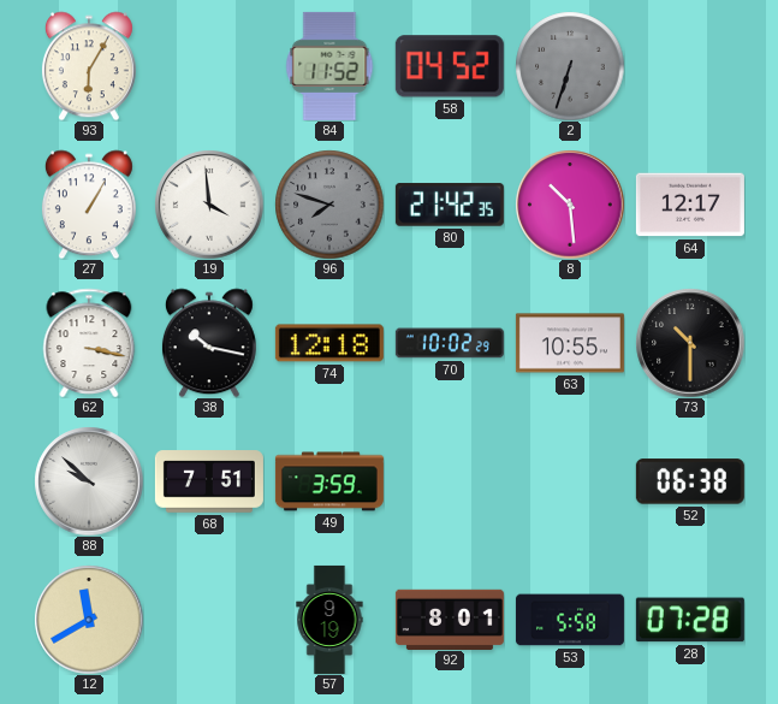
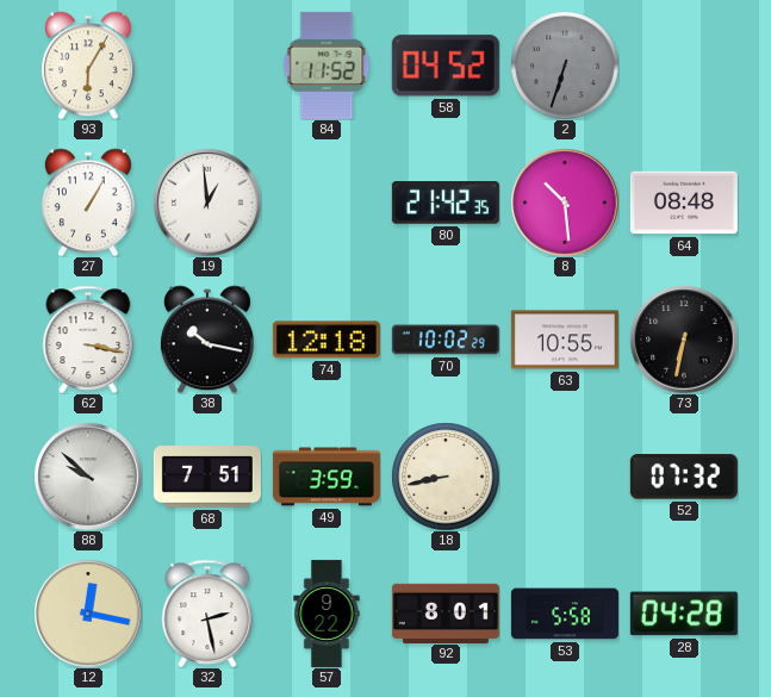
19: 3:59 -> 12:59 (207, 203)
96: 7:48 -> none (329, 205)
64: 12:17 -> 08:48 (684, 203)
73: 10:30 -> 6:32 (684, 340)
18: none -> 8:43 (446, 477)
52: 06:38 -> 07:32 (684, 477)
12: 11:40 -> 12:17 (88, 614)
32: none -> 2:28 (207, 612)
57: 9:19 -> 9:22 (327, 614)
28: 07:28 -> 04:28 (684, 614)
